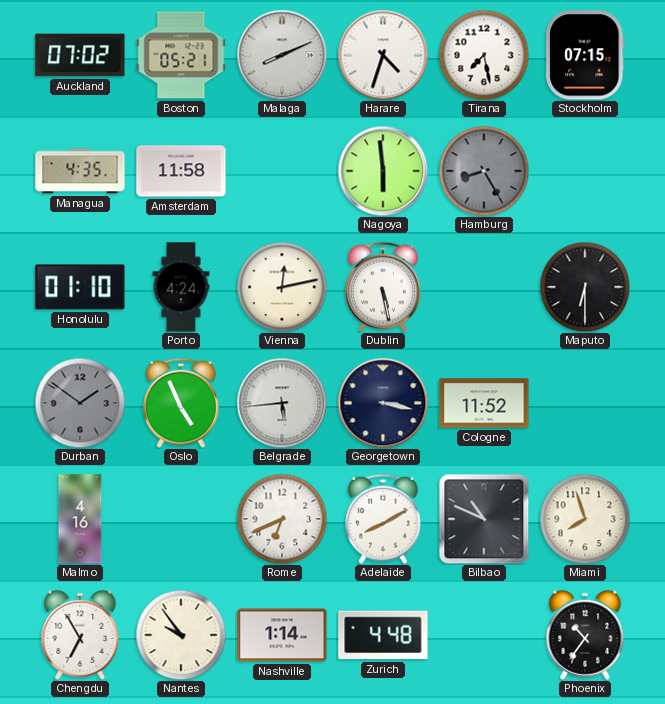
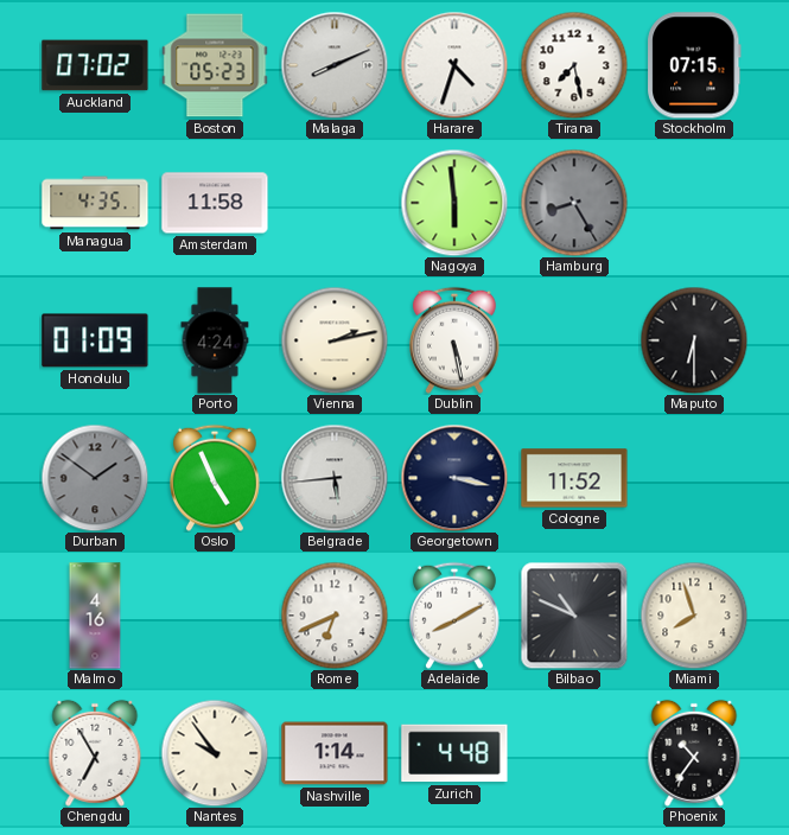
Boston: 05:21 -> 05:23 (215, 65)
Honolulu: 01:10 -> 01:09 (95, 340)
Vienna: 12:13 -> 2:13 (335, 340)
